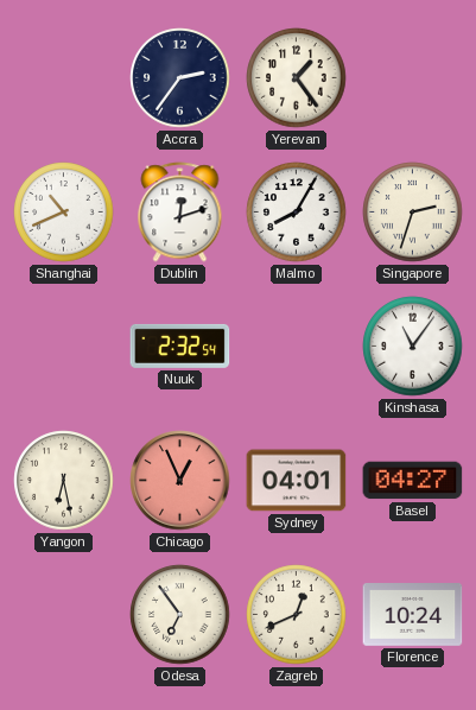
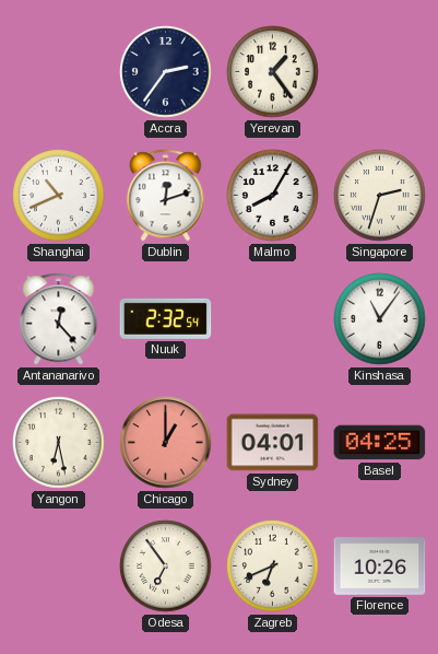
Antananarivo: none -> 12:23 (59, 319)
Chicago: 12:56 -> 1:00 (166, 443)
Basel: 04:27 -> 04:25 (380, 443)
Zagreb: 12:41 -> 6:41 (273, 567)
Florence: 10:24 -> 10:26 (380, 567)
